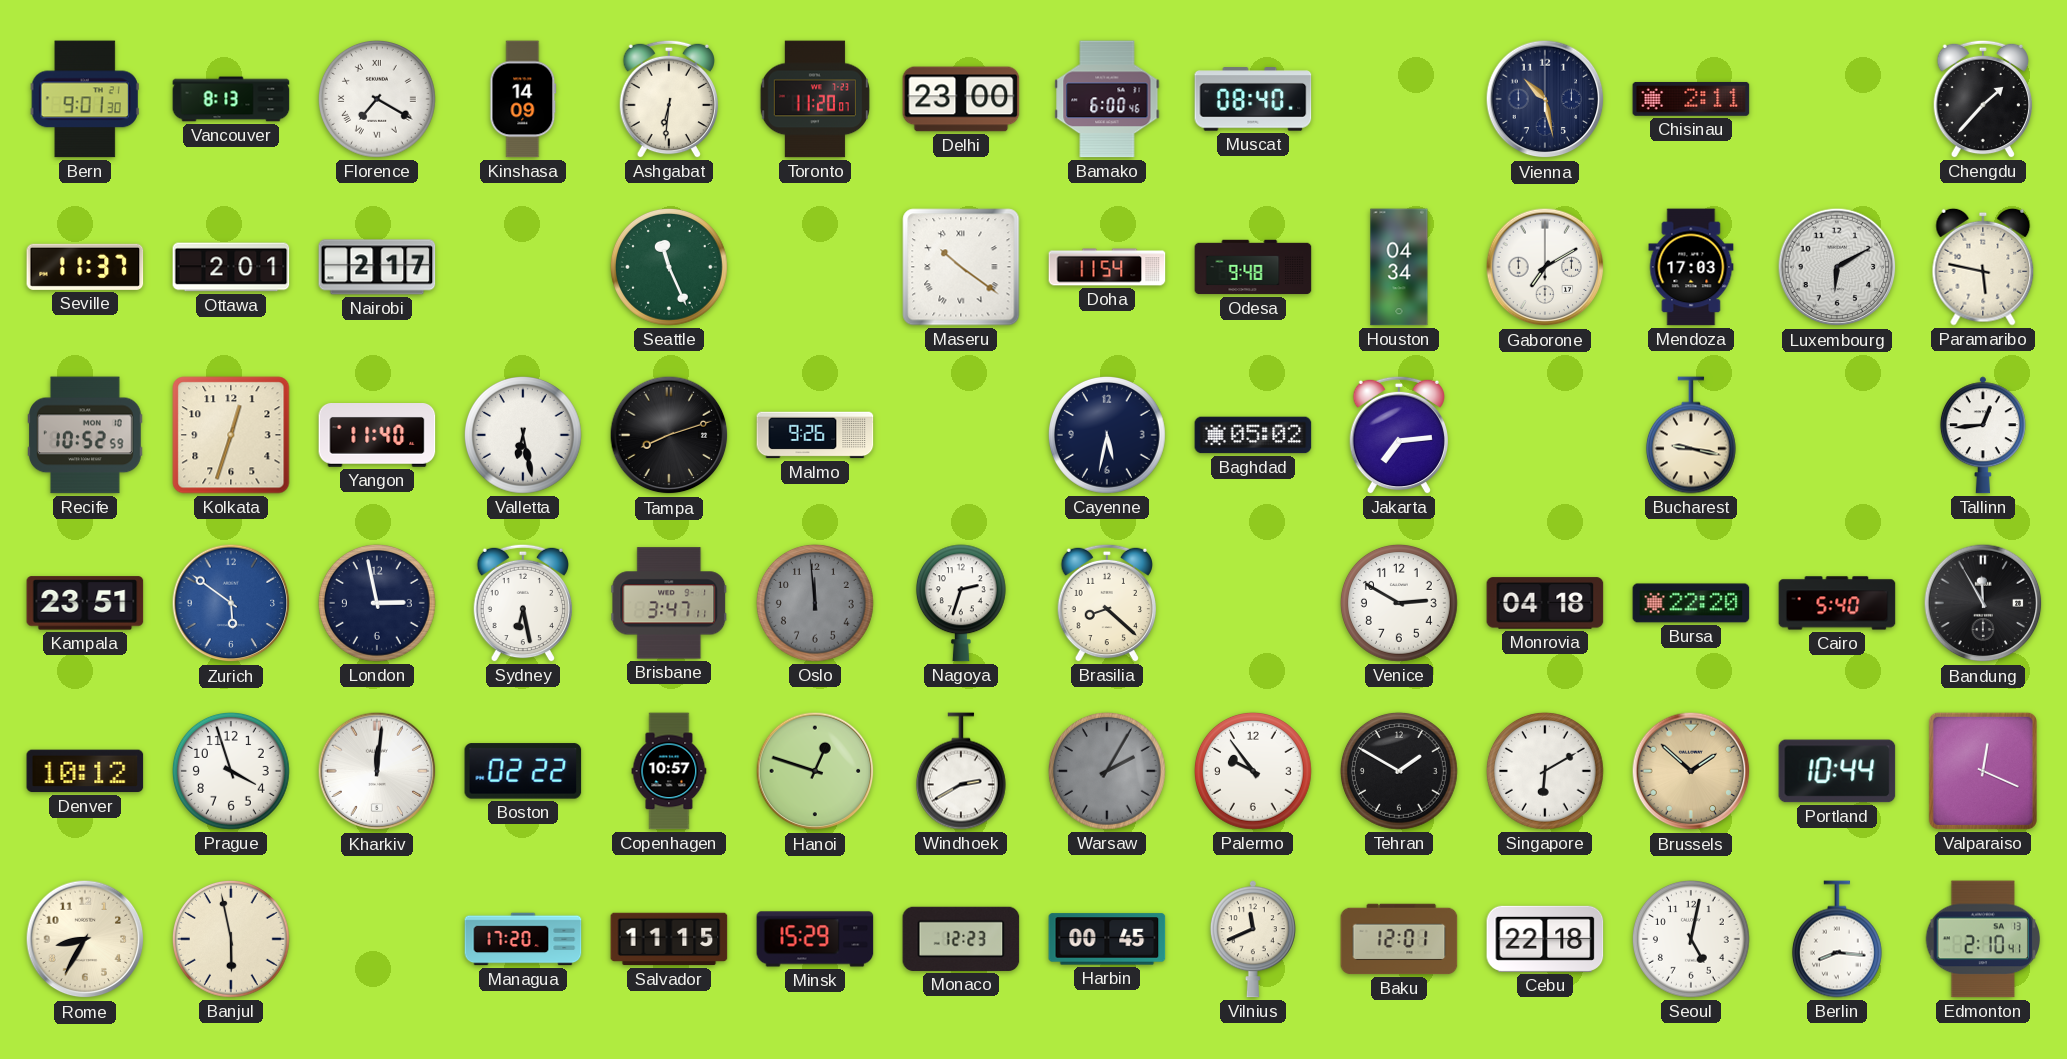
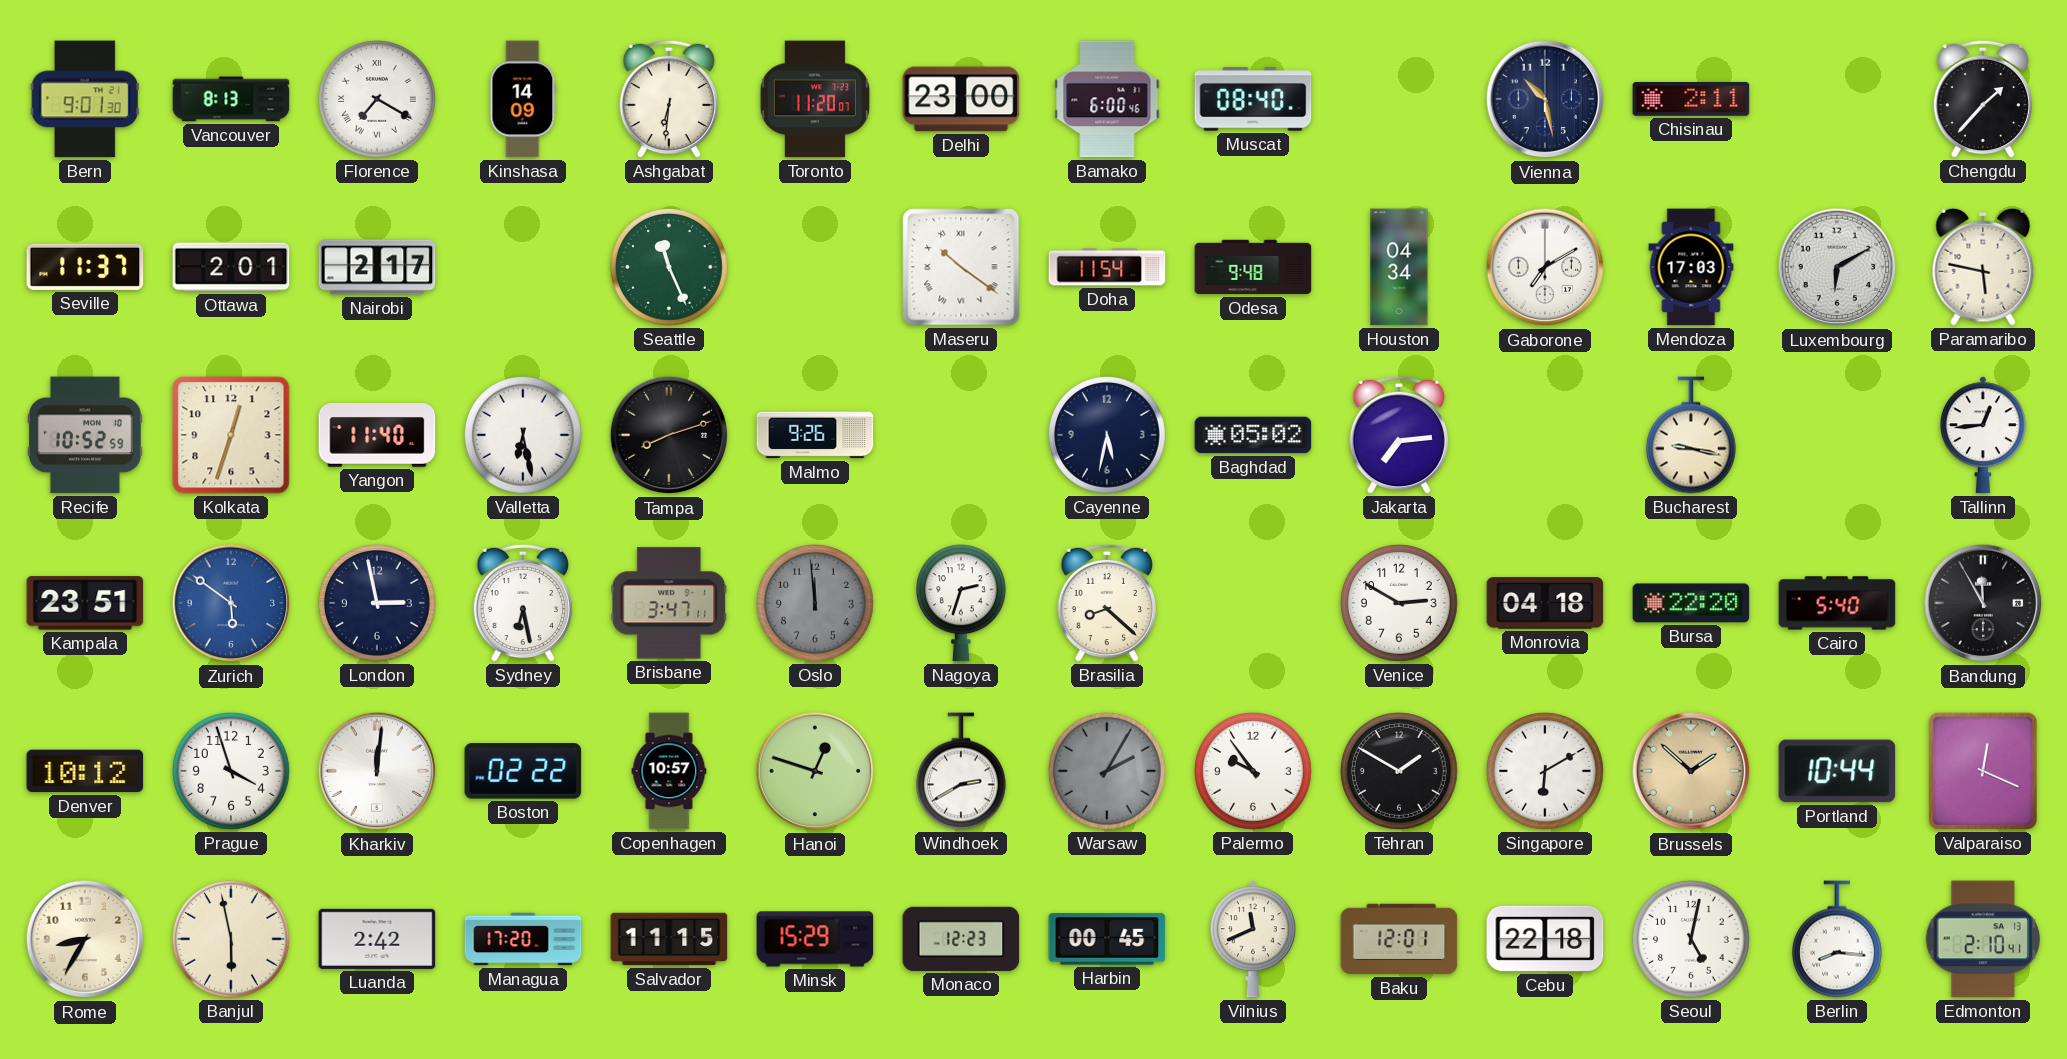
Luanda: none -> 2:42 (377, 939)
